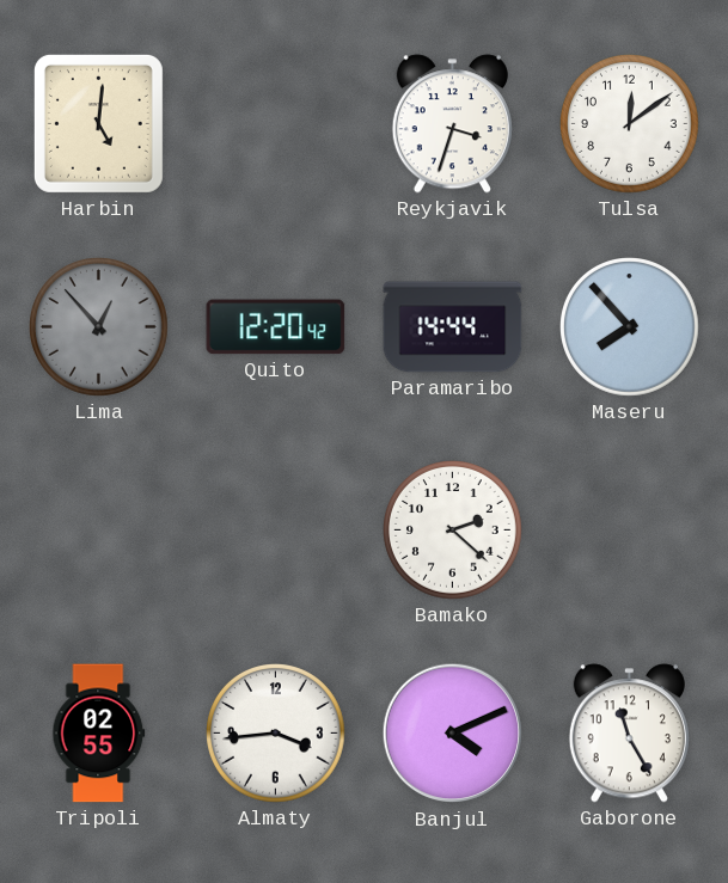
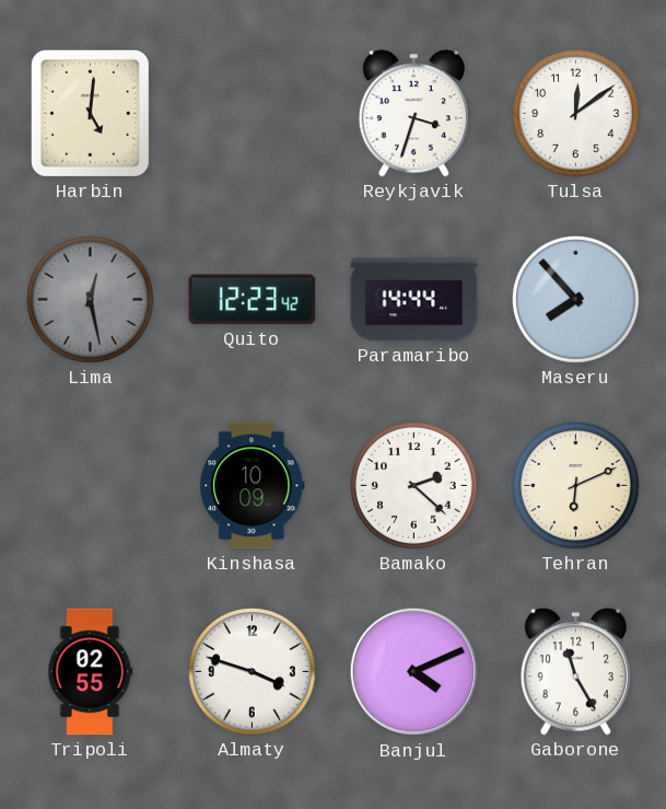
Lima: 12:53 -> 12:28 (91, 300)
Quito: 12:20 -> 12:23 (253, 300)
Kinshasa: none -> 10:09 (253, 486)
Tehran: none -> 6:11 (576, 486)
Almaty: 3:44 -> 3:48 (253, 672)
